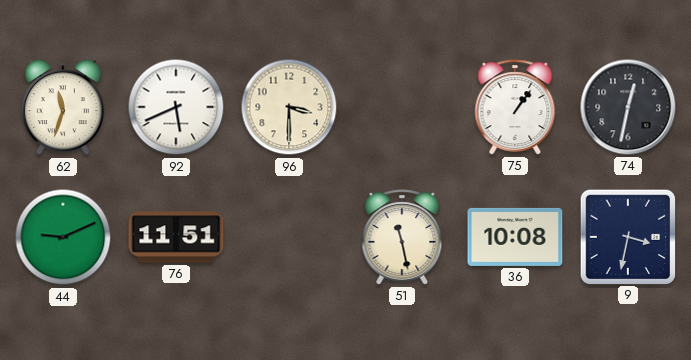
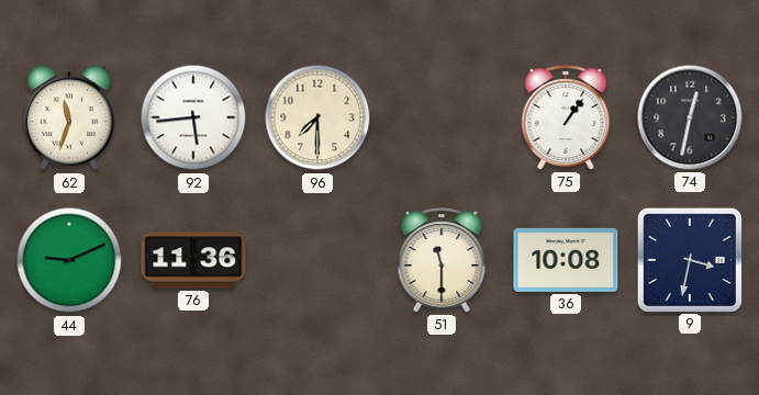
92: 5:41 -> 5:44 (193, 117)
96: 3:30 -> 7:30 (317, 117)
76: 11:51 -> 11:36 (193, 260)
51: 11:28 -> 11:30 (442, 260)
